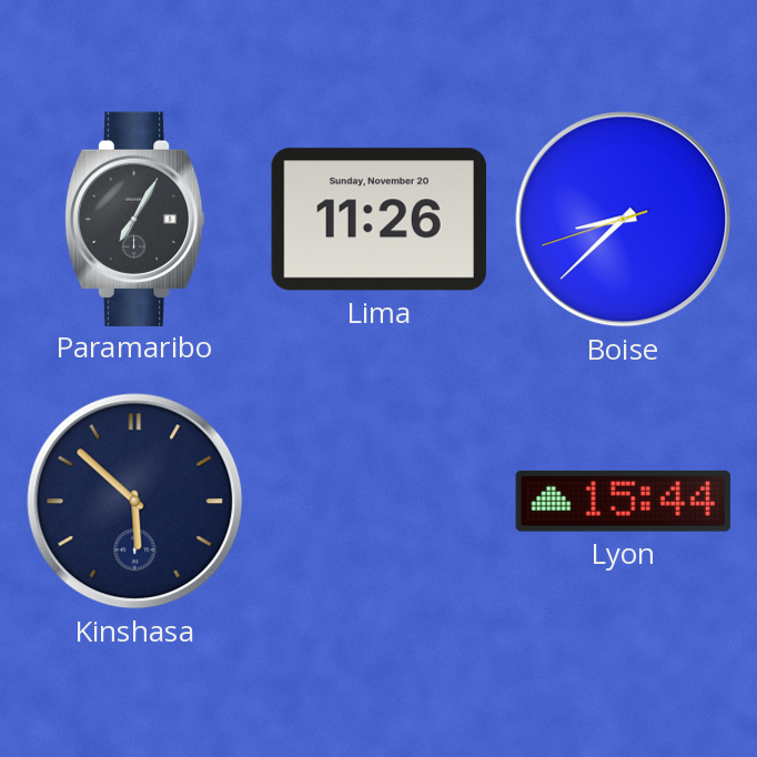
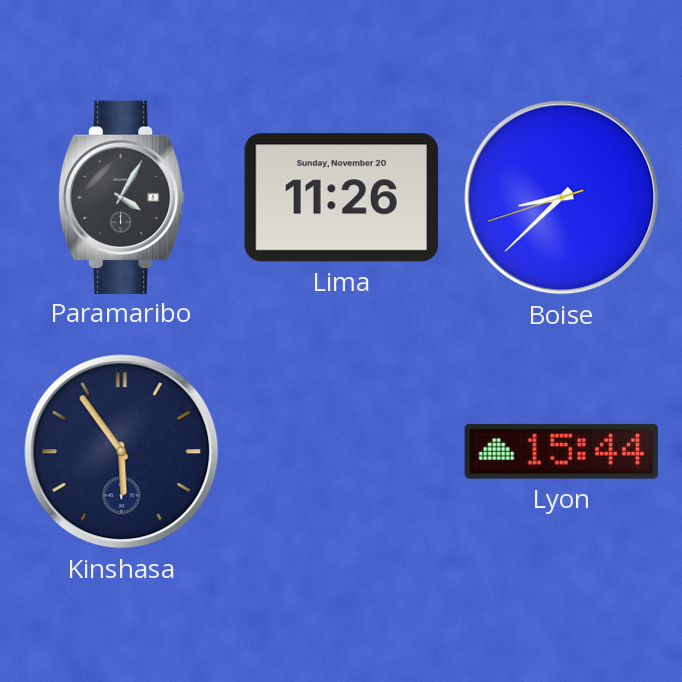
Paramaribo: 7:05 -> 4:05 (121, 197)
Kinshasa: 5:52 -> 5:54 (122, 452)
